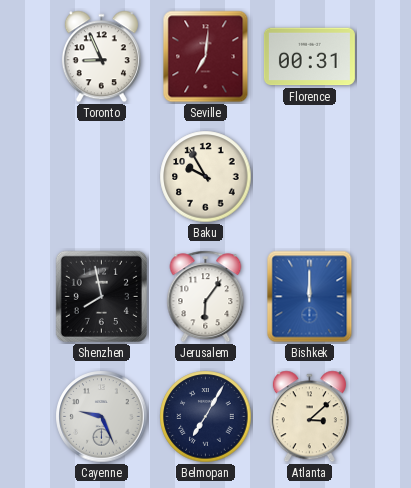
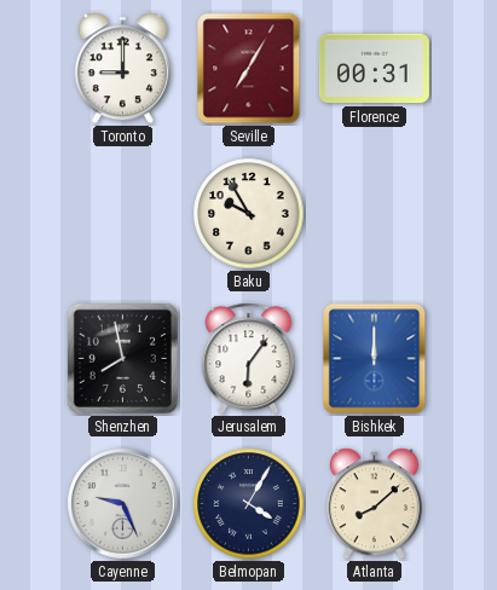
Toronto: 8:56 -> 9:00 (122, 69)
Seville: 7:01 -> 7:05 (249, 69)
Belmopan: 7:05 -> 4:05 (249, 504)
Atlanta: 3:08 -> 8:08 (374, 504)
